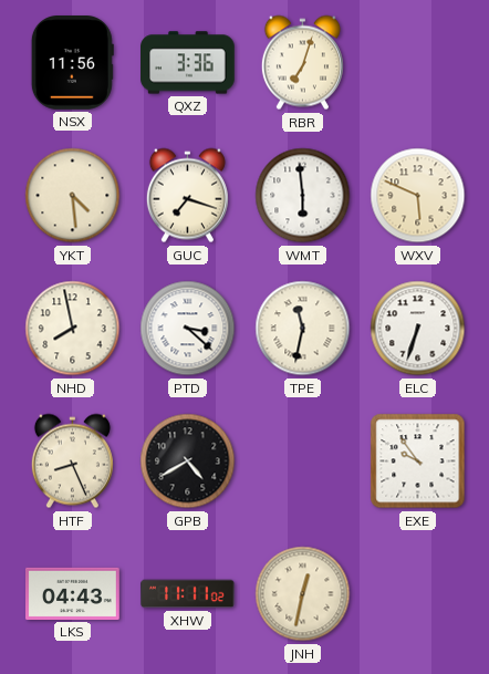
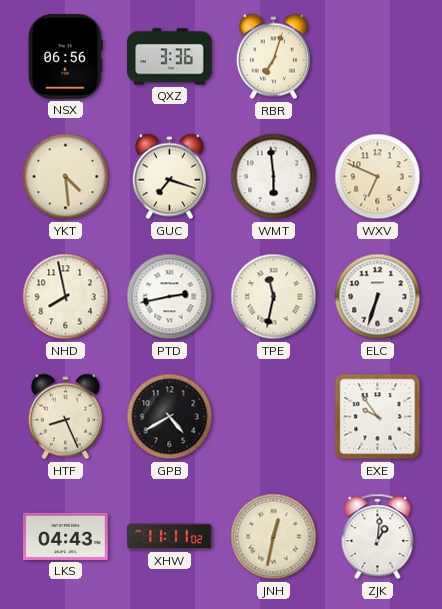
NSX: 11:56 -> 06:56 (65, 57)
WXV: 5:49 -> 6:49 (378, 177)
PTD: 3:22 -> 2:43 (170, 297)
ZJK: none -> 1:01 (378, 537)
